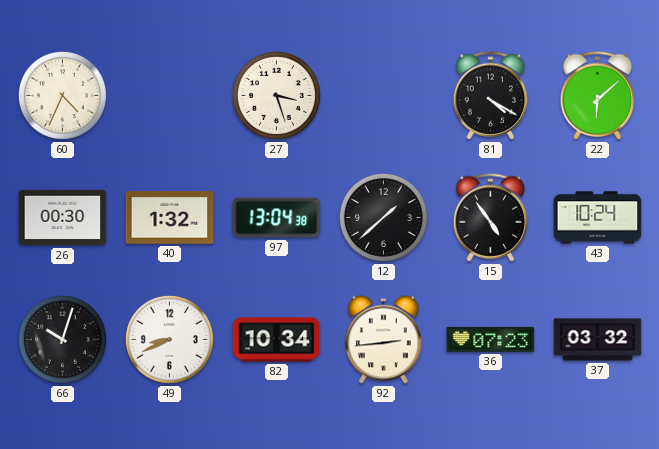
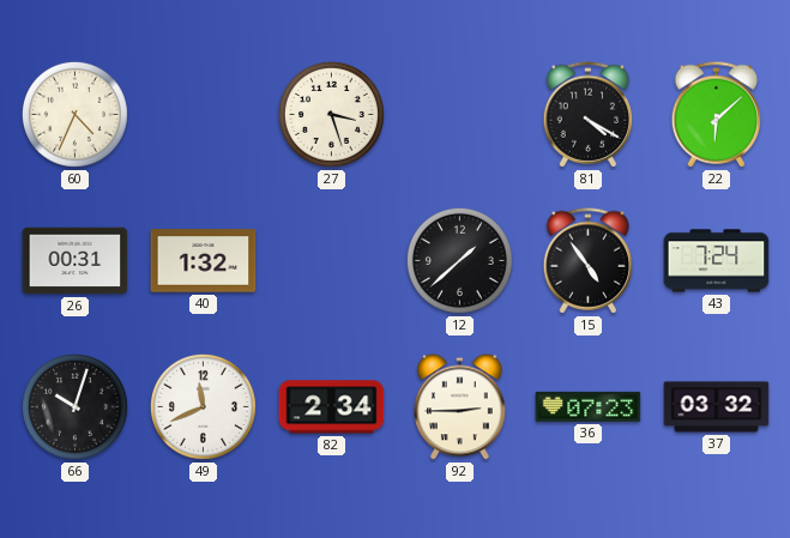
26: 00:30 -> 00:31 (76, 261)
97: 13:04 -> none (277, 218)
43: 10:24 -> 7:24 (717, 261)
49: 8:41 -> 11:41 (203, 406)
82: 10:34 -> 2:34 (332, 407)
92: 2:44 -> 2:45 (460, 407)
